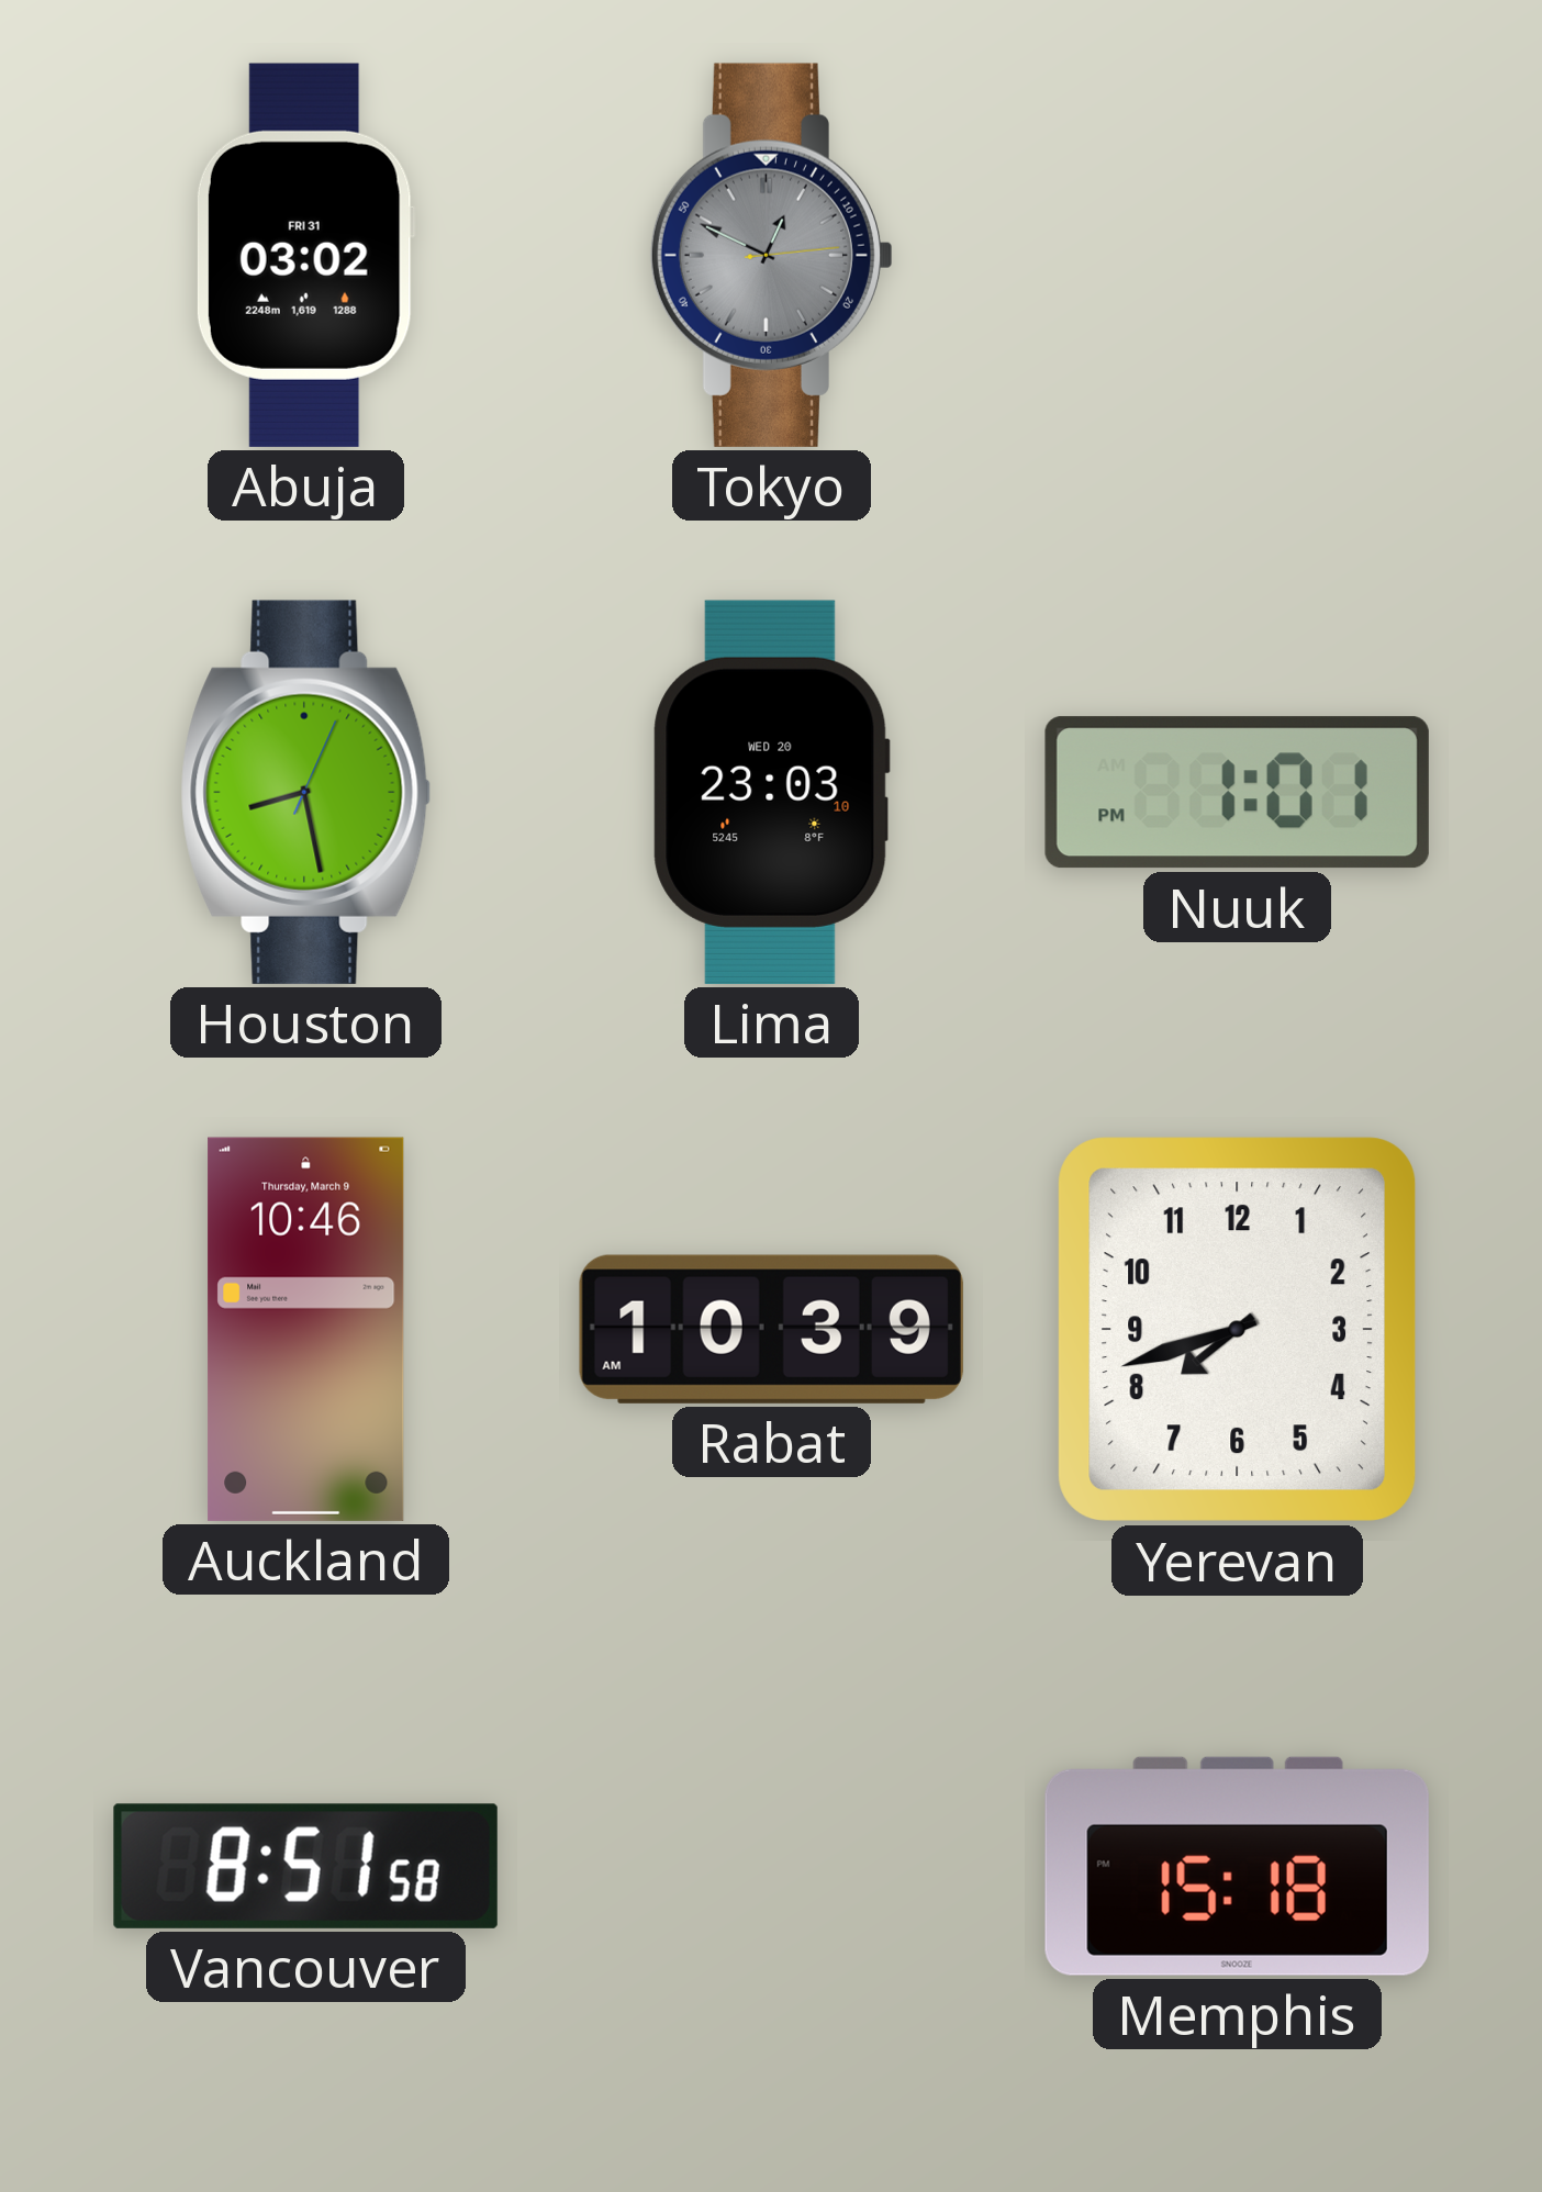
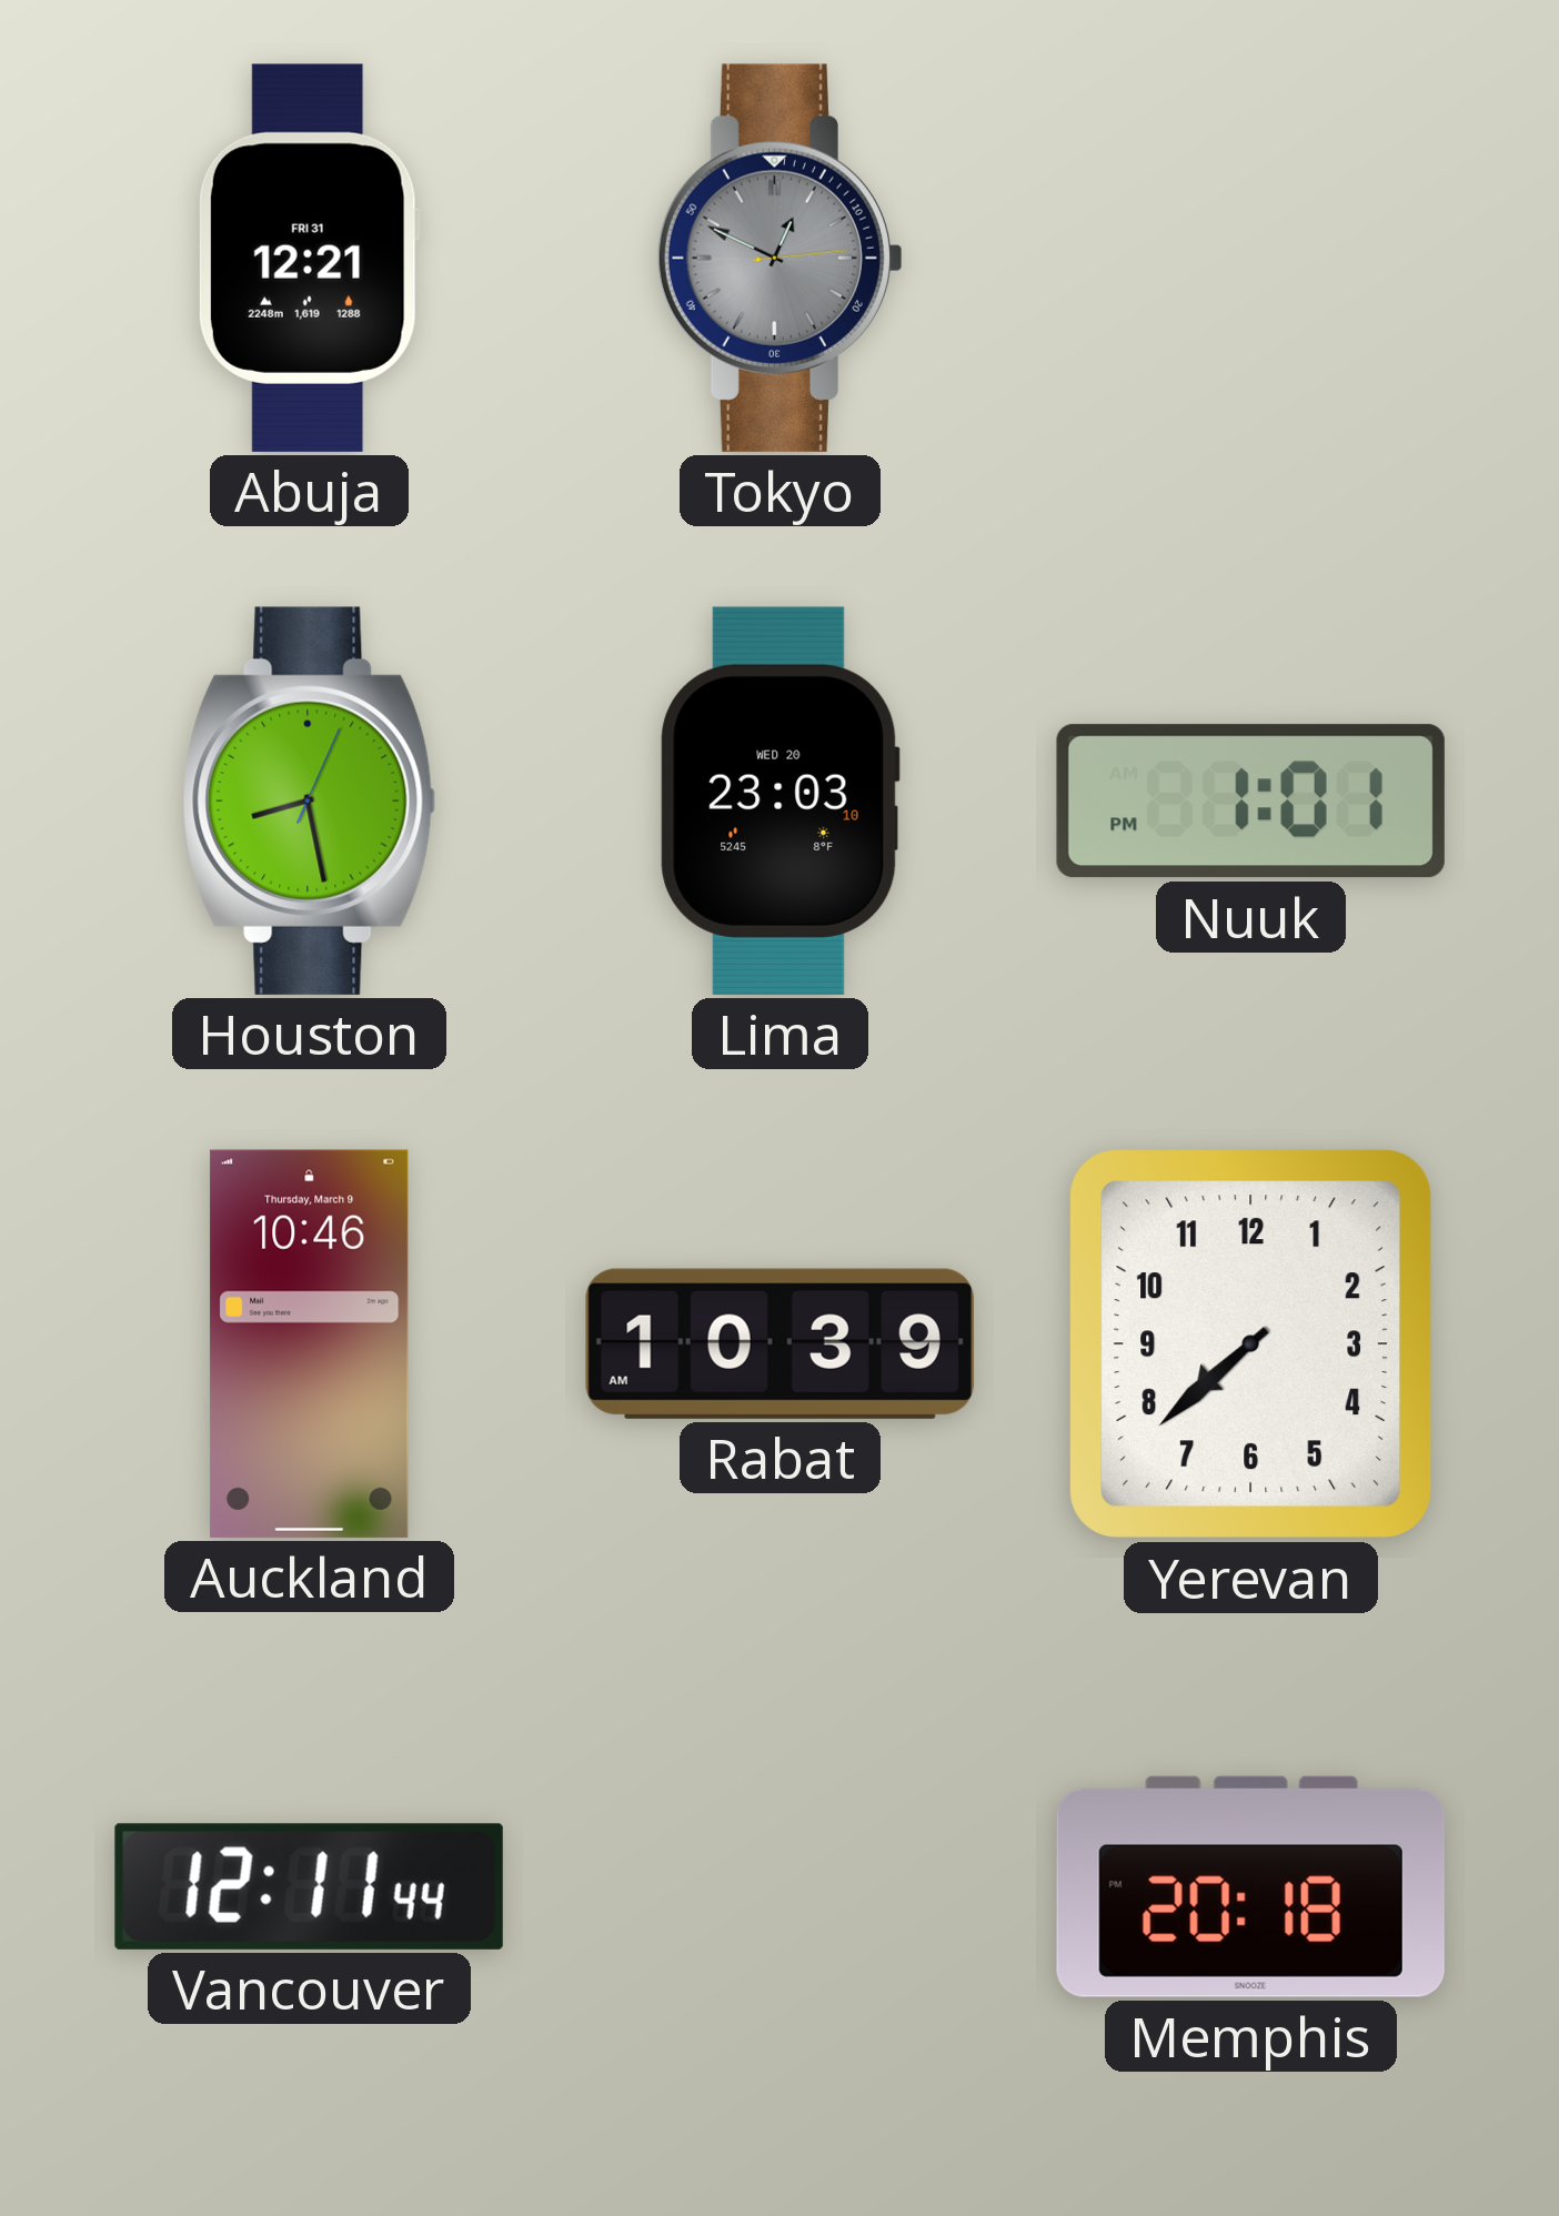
Abuja: 03:02 -> 12:21 (309, 258)
Yerevan: 7:42 -> 7:38 (1251, 1344)
Vancouver: 8:51 -> 12:11 (309, 1886)
Memphis: 15:18 -> 20:18 (1250, 1886)
